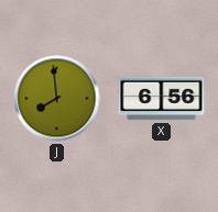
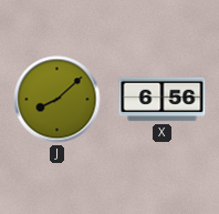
J: 7:59 -> 8:08 (58, 100)
